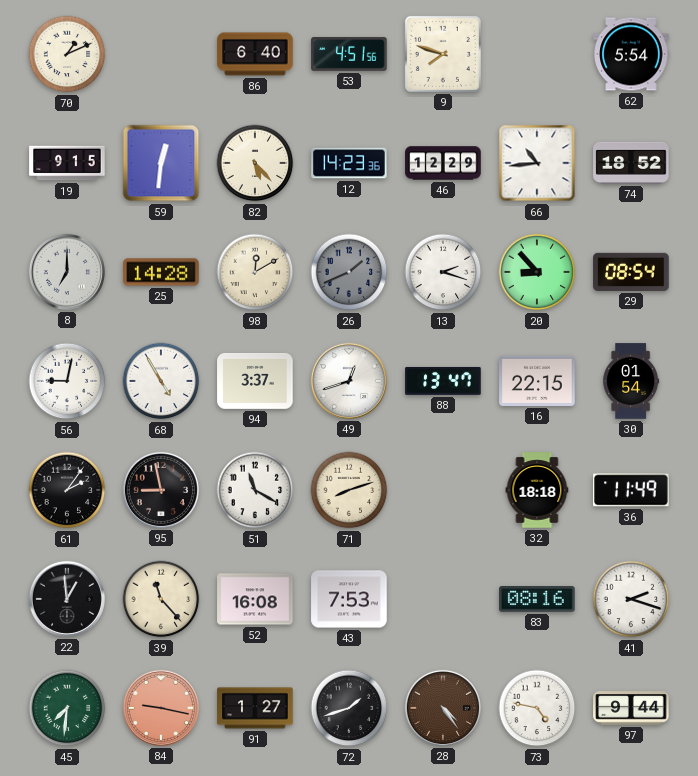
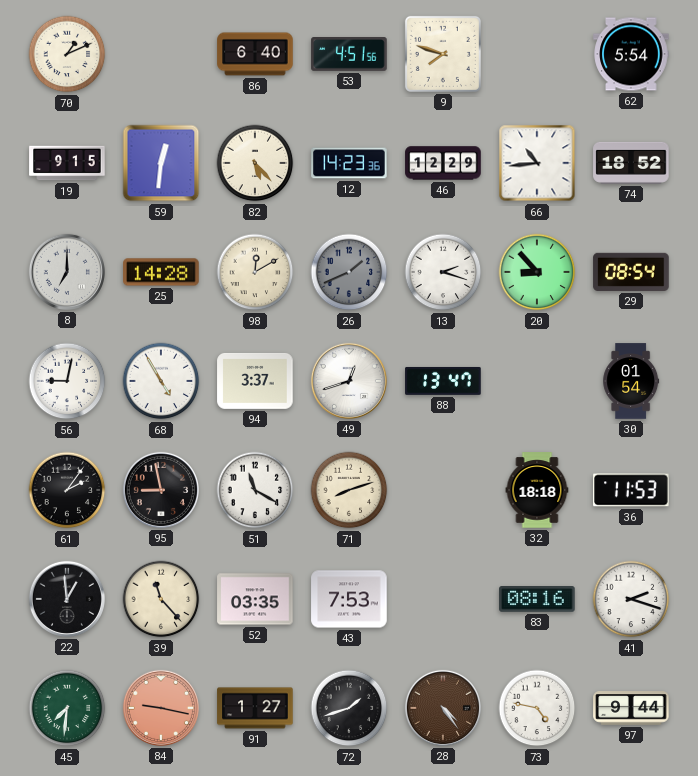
16: 22:15 -> none (537, 381)
36: 11:49 -> 11:53 (631, 490)
52: 16:08 -> 03:35 (255, 599)
